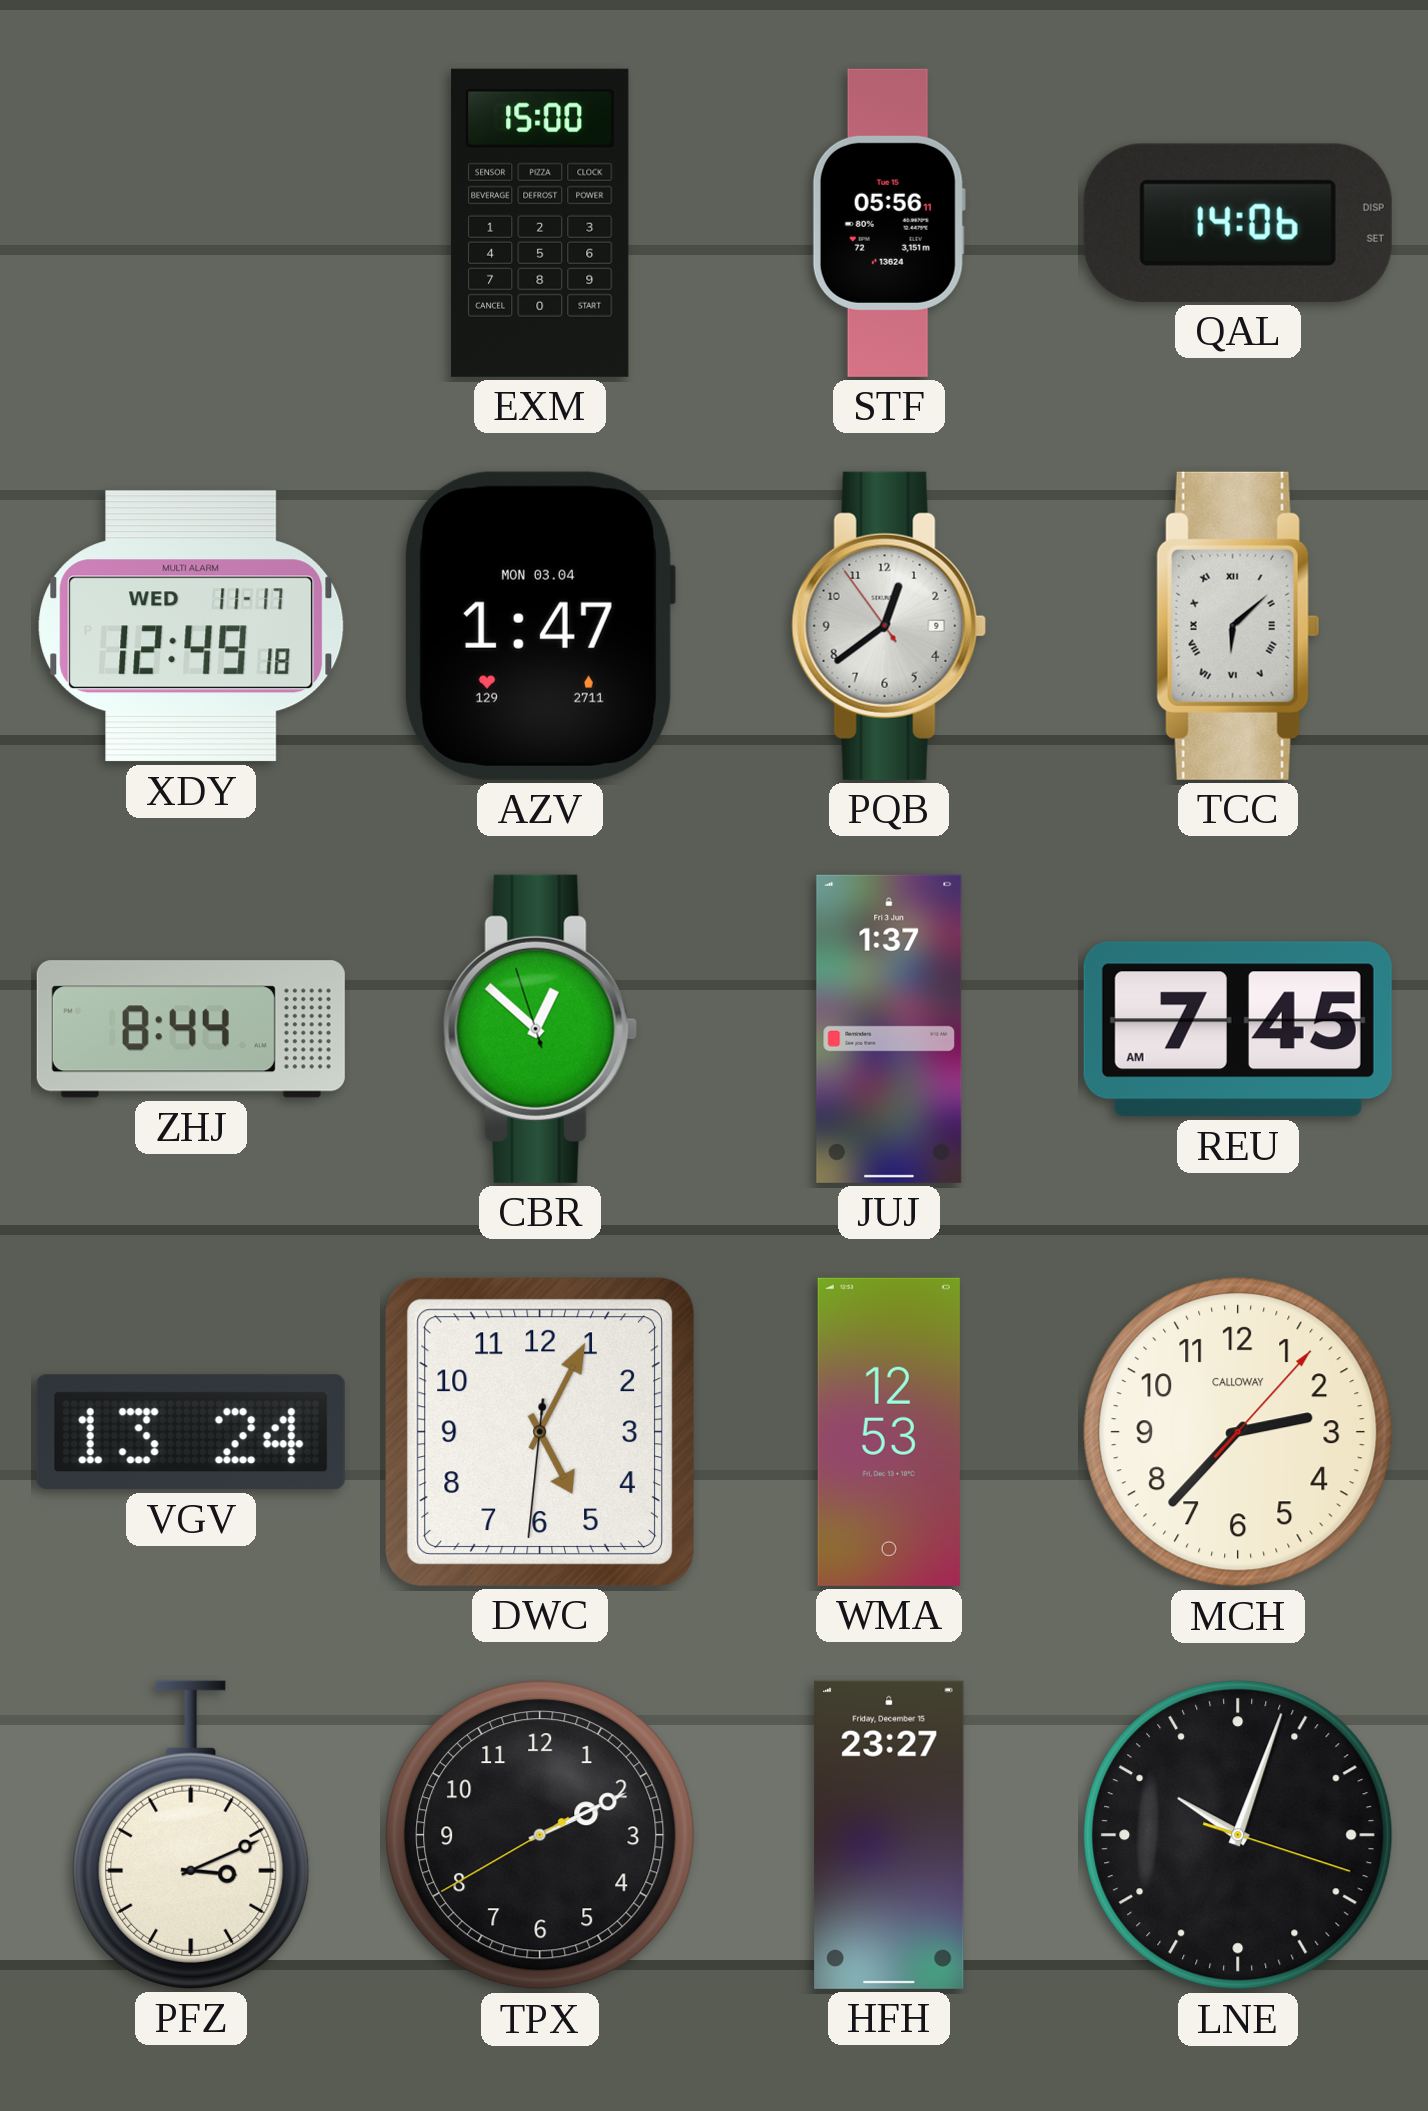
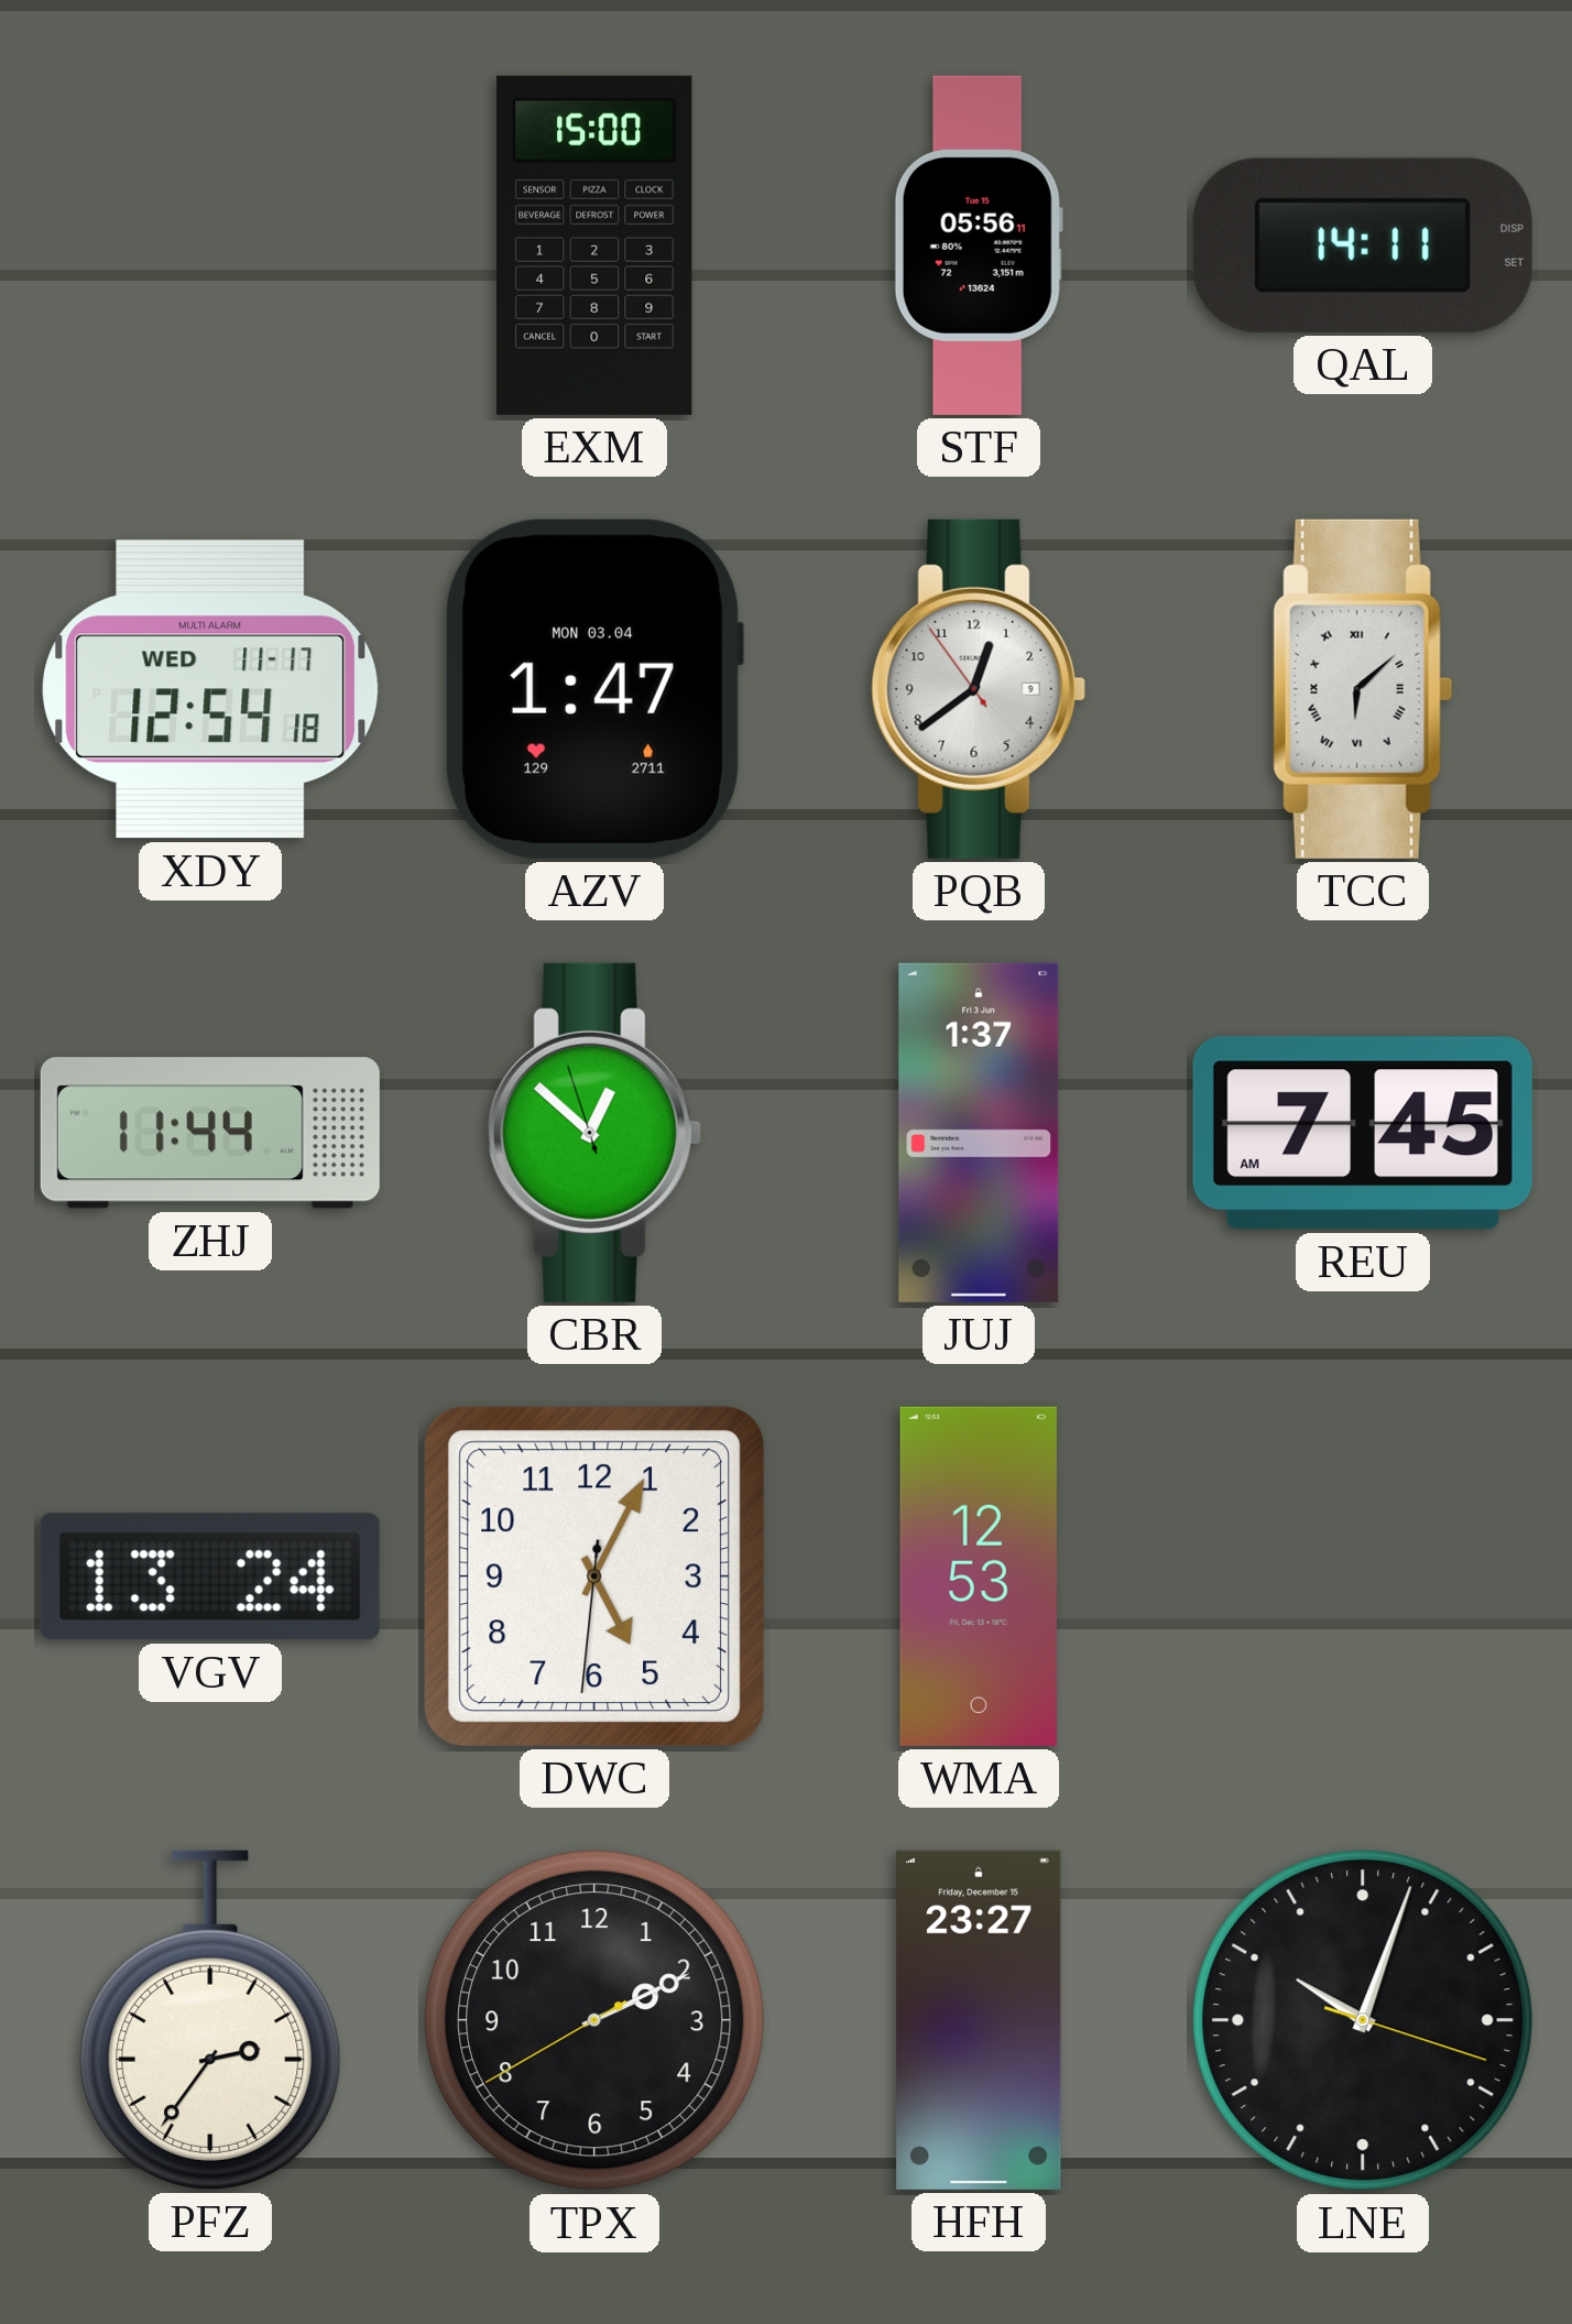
QAL: 14:06 -> 14:11 (1363, 246)
XDY: 12:49 -> 12:54 (210, 689)
ZHJ: 8:44 -> 11:44 (210, 1133)
MCH: 2:37 -> none (1238, 1432)
PFZ: 3:11 -> 2:36 (210, 2020)
